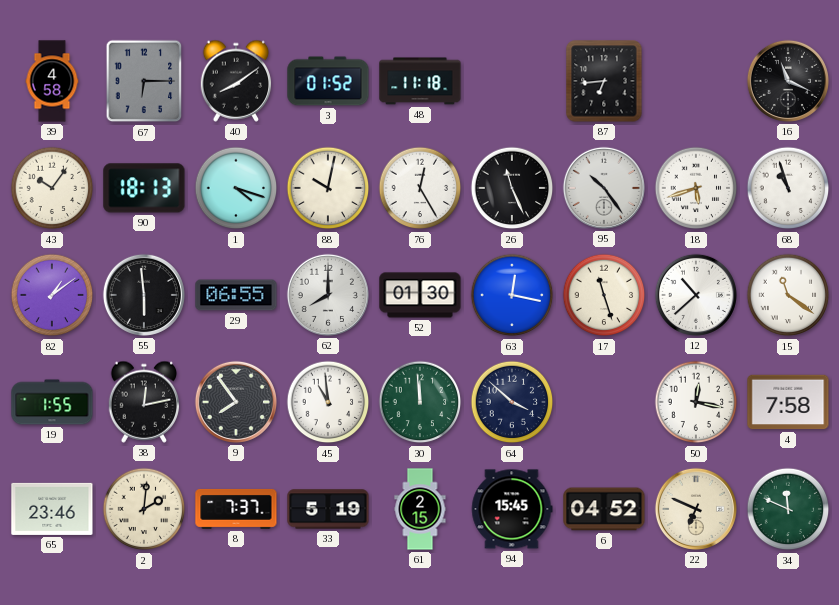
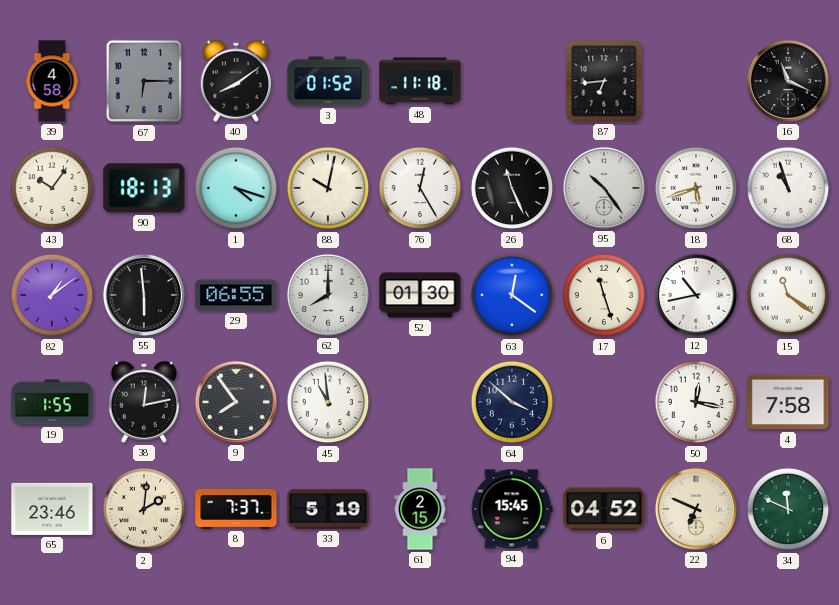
63: 12:17 -> 12:21 (512, 295)
12: 10:38 -> 10:43 (696, 295)
30: 11:59 -> none (420, 402)
